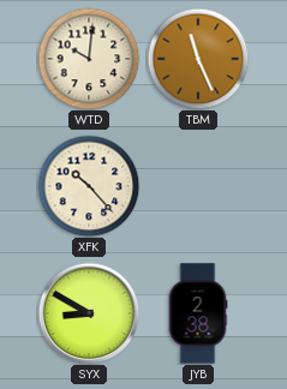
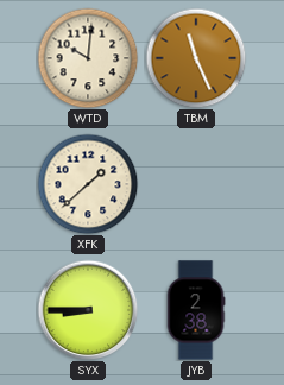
XFK: 10:23 -> 1:38 (88, 184)
SYX: 8:50 -> 8:45 (88, 310)
